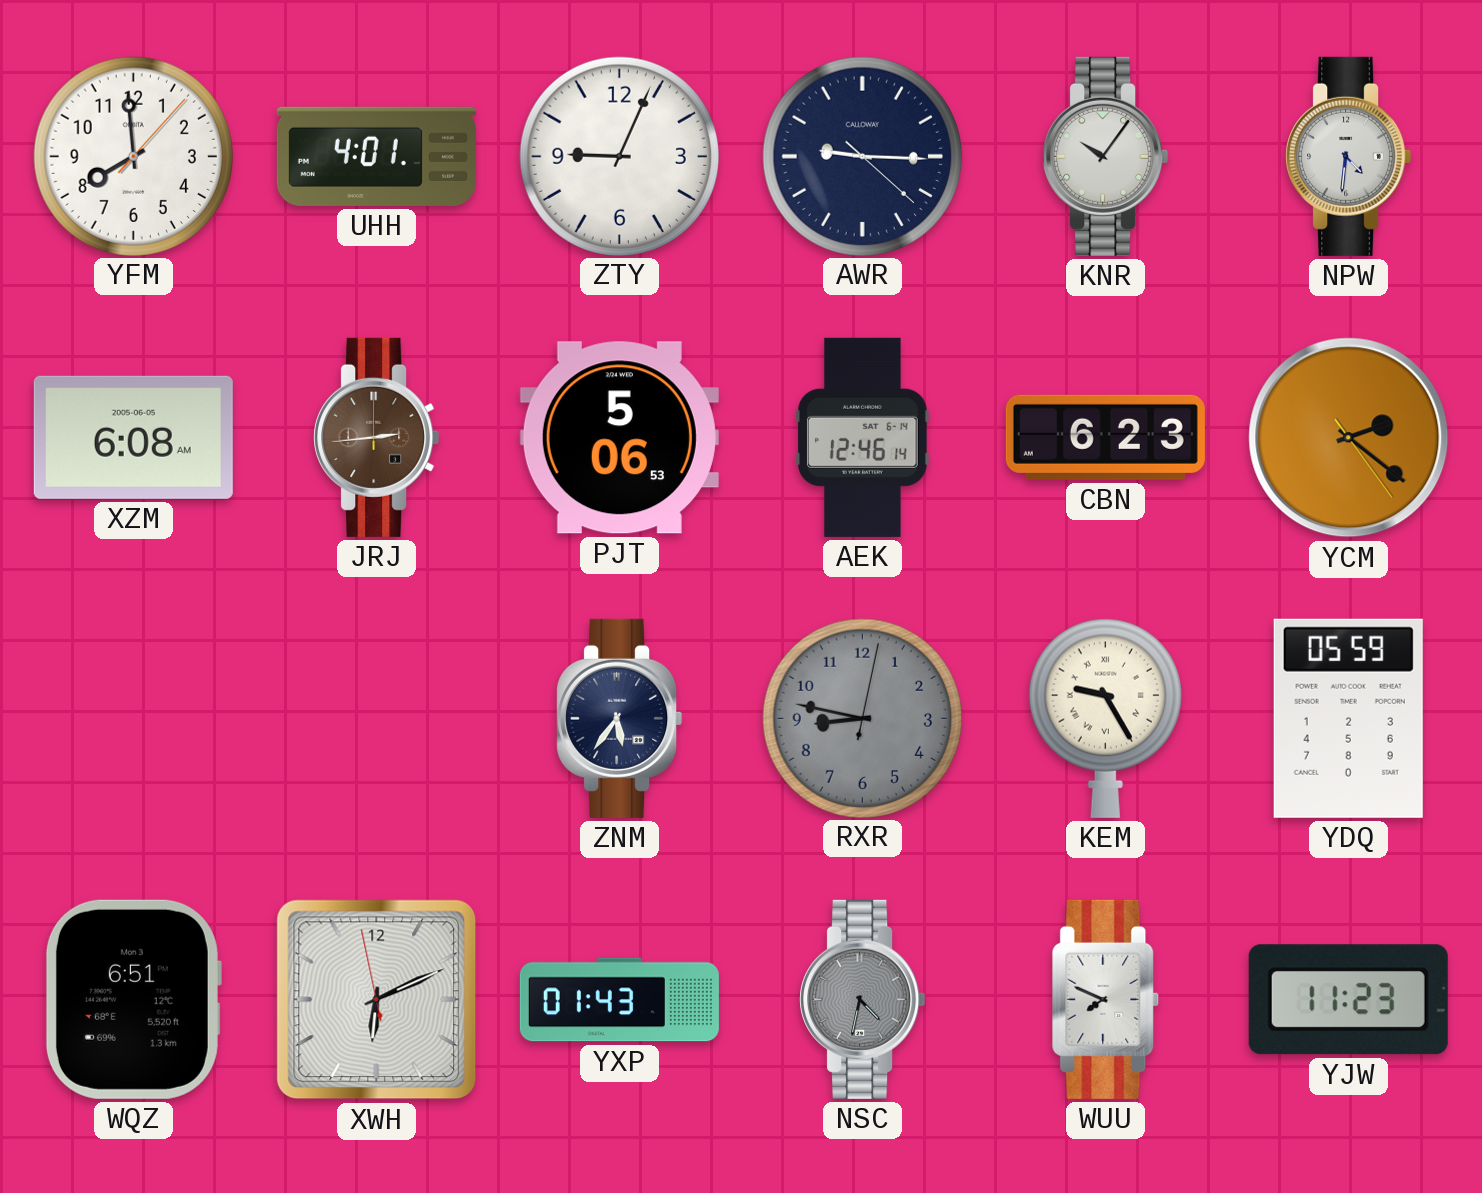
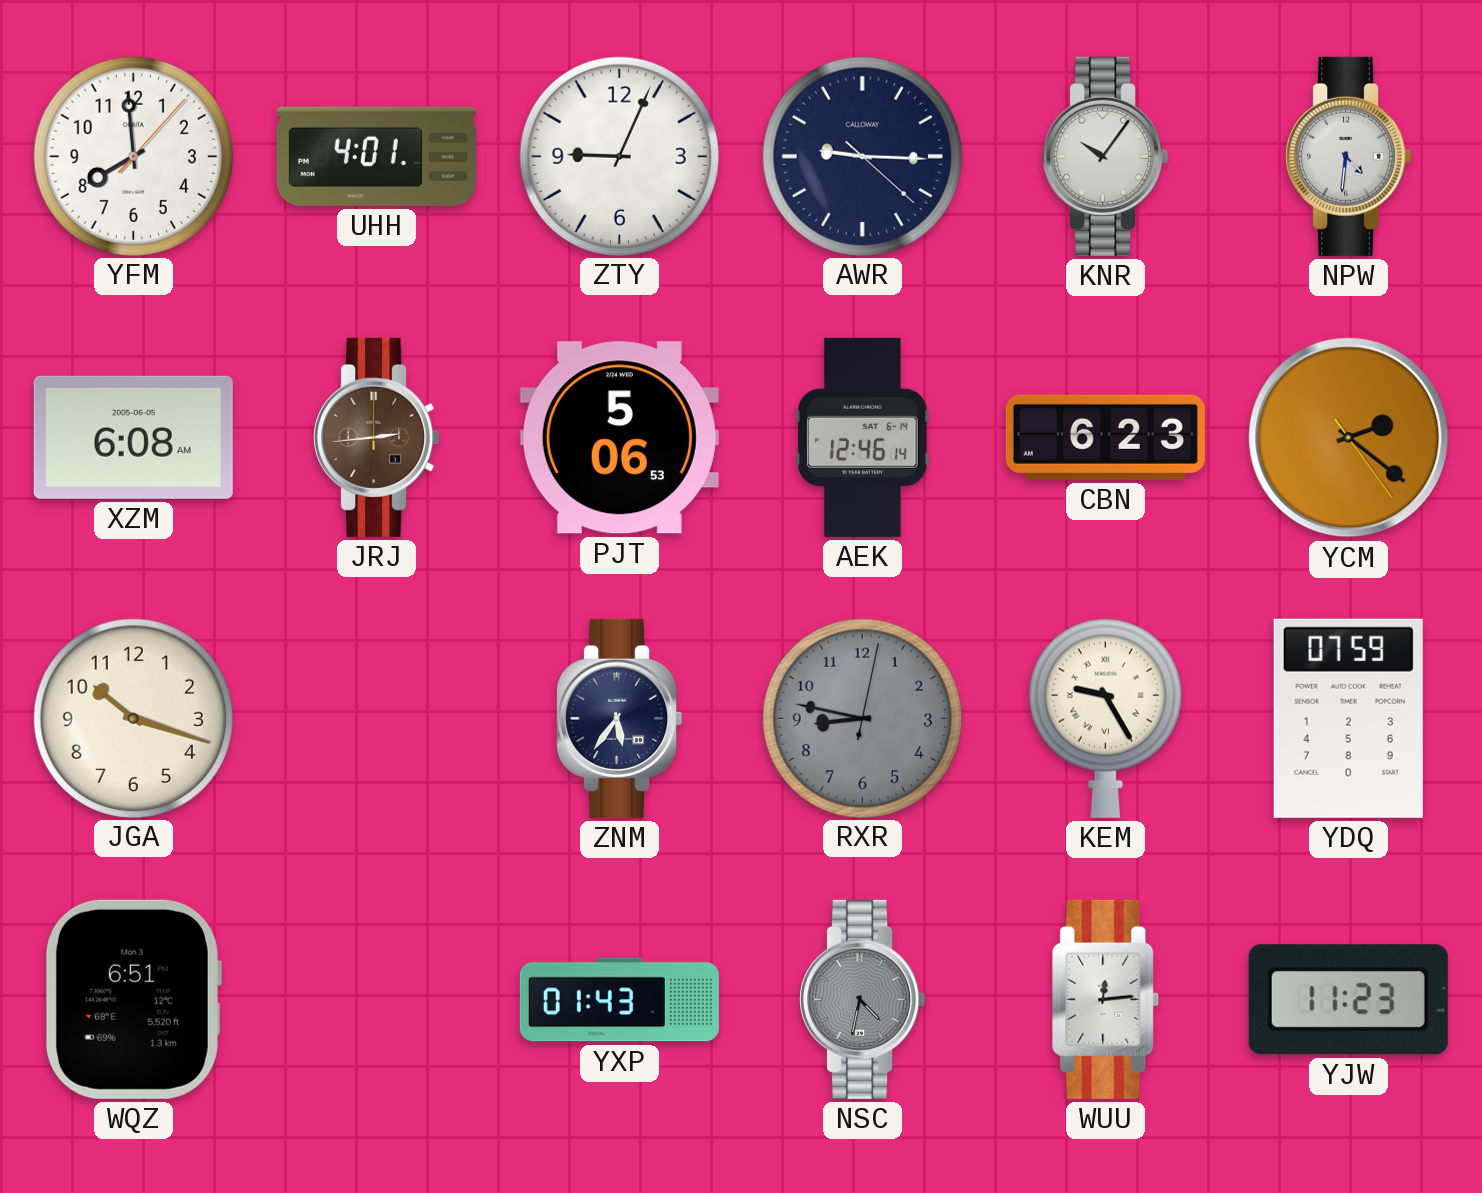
JGA: none -> 10:18 (133, 718)
YDQ: 05:59 -> 07:59 (1348, 718)
XWH: 6:10 -> none (377, 1000)
WUU: 7:49 -> 12:14 (1106, 999)
